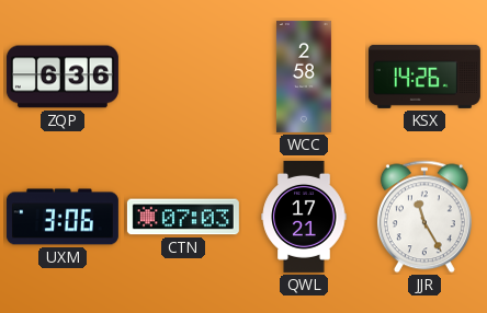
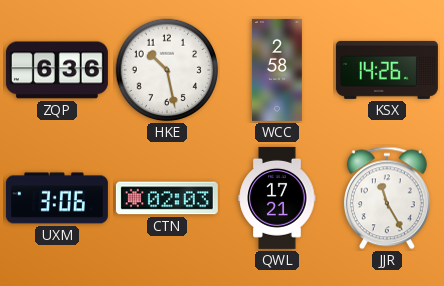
HKE: none -> 10:28 (167, 70)
CTN: 07:03 -> 02:03 (167, 198)
